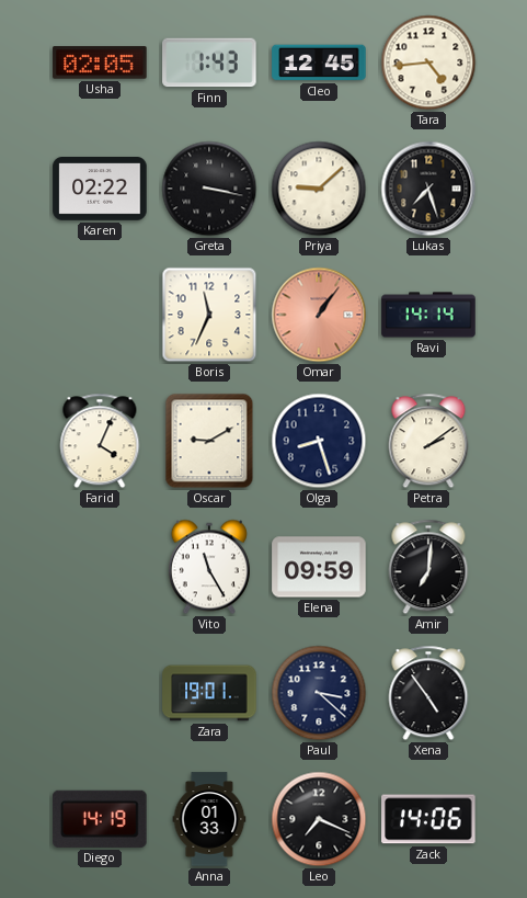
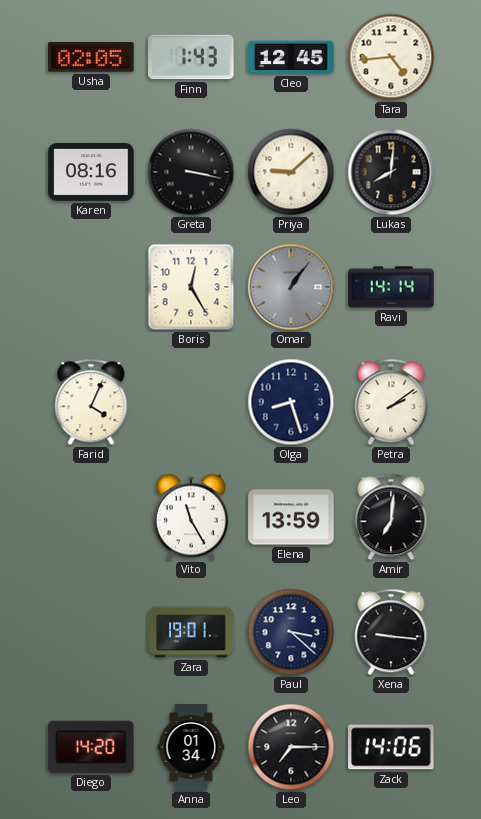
Karen: 02:22 -> 08:16 (91, 173)
Lukas: 7:27 -> 8:01 (391, 172)
Boris: 11:34 -> 12:25 (191, 287)
Omar dial: salmon -> grey (291, 287)
Oscar: 9:10 -> none (209, 441)
Elena: 09:59 -> 13:59 (291, 517)
Xena: 4:54 -> 9:16 (391, 632)
Diego: 14:19 -> 14:20 (91, 747)
Anna: 01:33 -> 01:34 (191, 747)
Leo: 7:19 -> 7:15 (291, 747)
